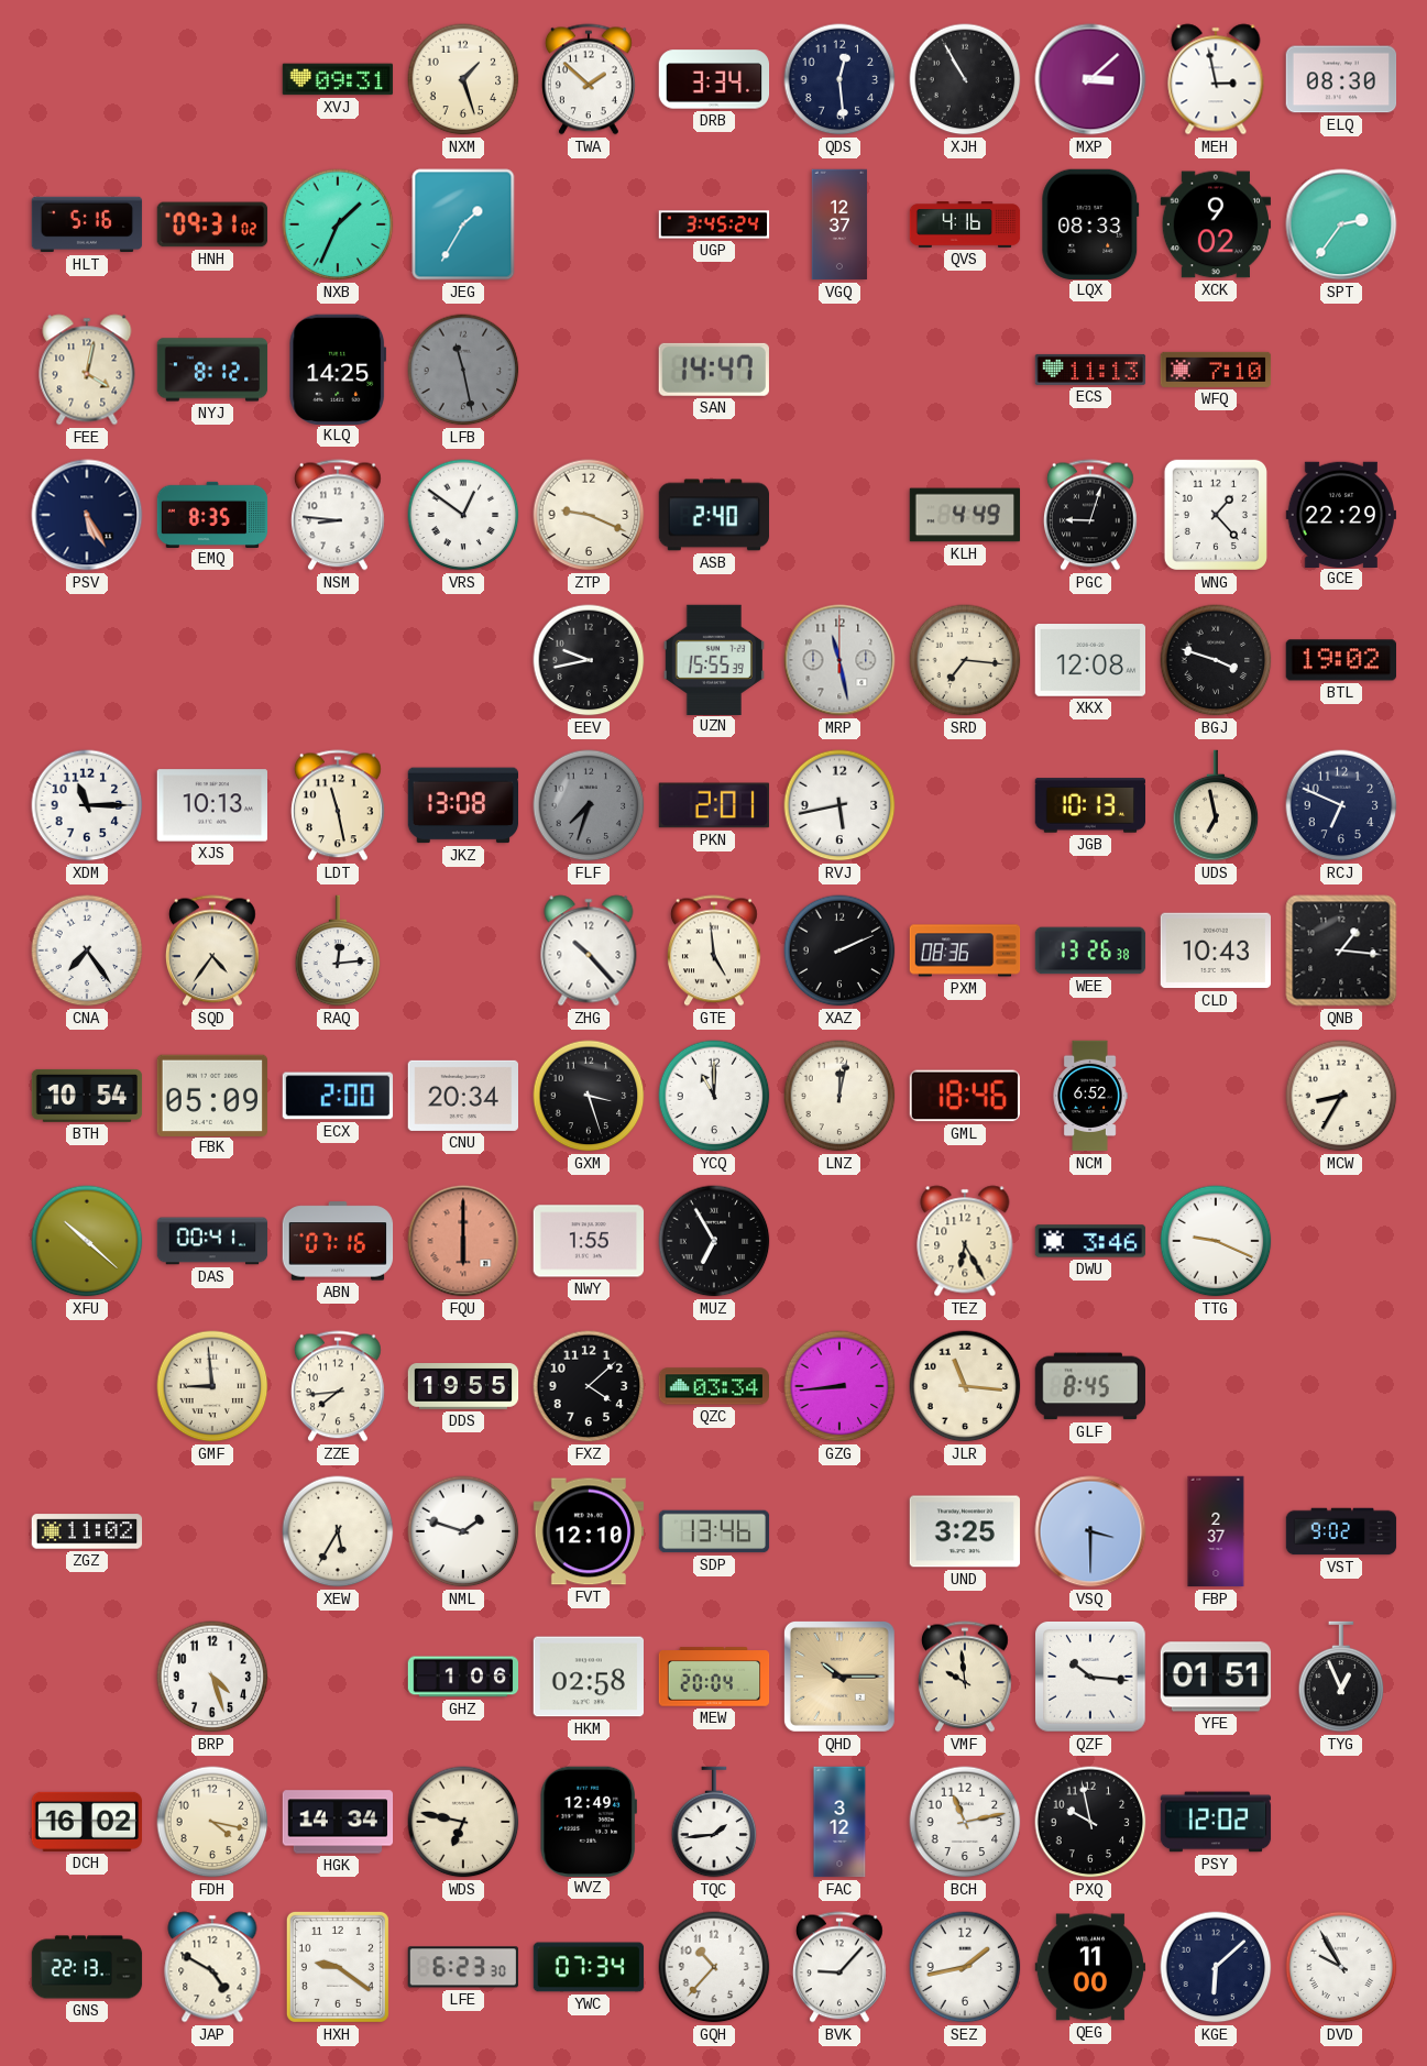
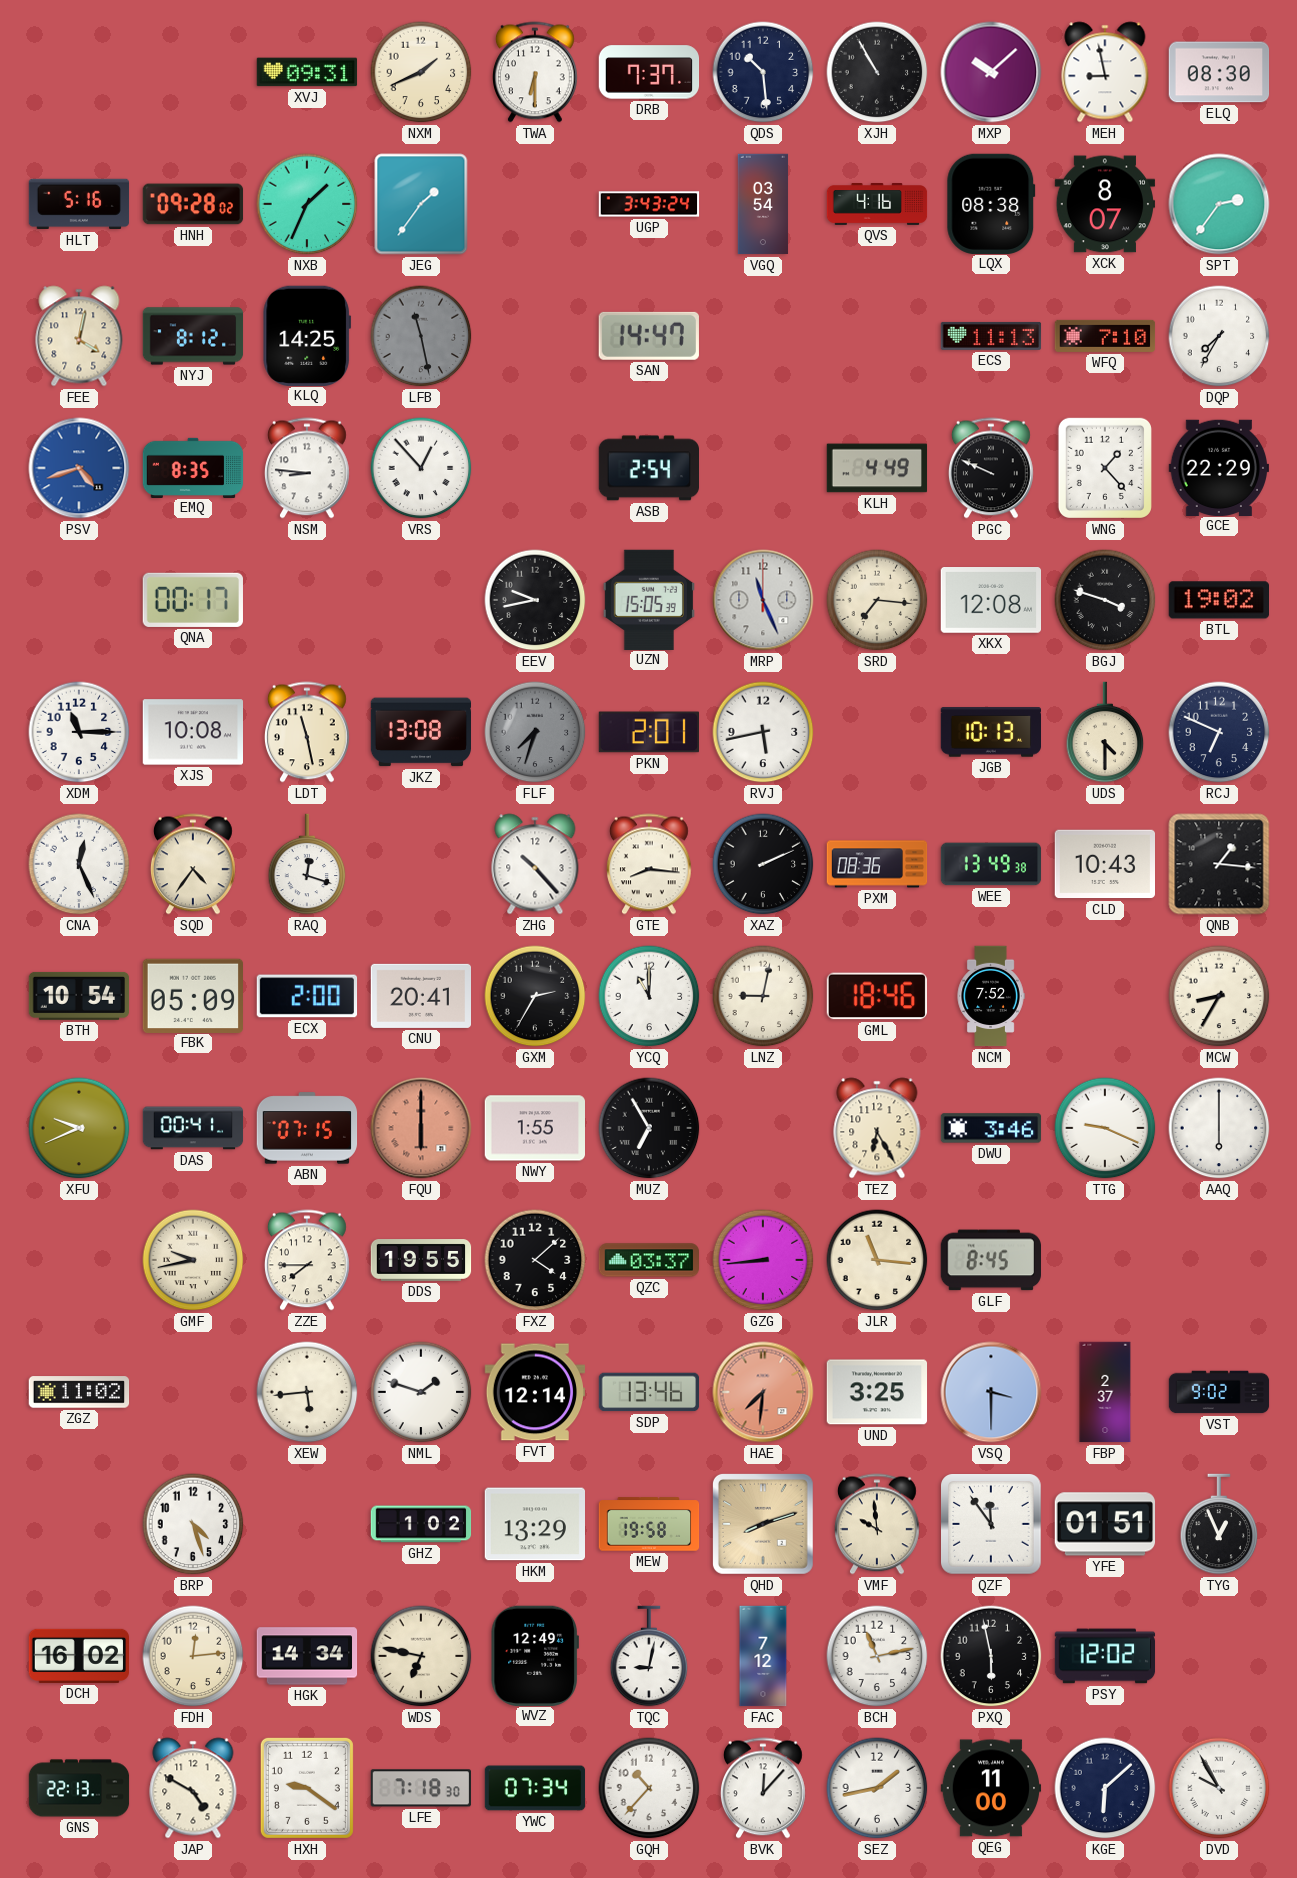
NXM: 1:27 -> 1:41 (421, 72)
TWA: 1:52 -> 6:30 (535, 72)
DRB: 3:34 -> 7:37 (649, 72)
QDS: 12:29 -> 10:29 (763, 72)
MXP: 3:08 -> 10:08 (991, 72)
MEH: 2:58 -> 8:58 (1105, 72)
HNH: 09:31 -> 09:28 (193, 204)
JEG: 1:35 -> 1:36 (421, 204)
UGP: 3:45 -> 3:43 (649, 204)
VGQ: 12:37 -> 03:54 (763, 204)
LQX: 08:33 -> 08:38 (991, 203)
XCK: 9:02 -> 8:07 (1105, 204)
DQP: none -> 7:35 (1219, 336)
PSV: 5:25 -> 4:42 (79, 468)
PSV dial: navy -> blue (79, 468)
VRS: 12:51 -> 12:53 (421, 468)
ZTP: 9:19 -> none (589, 515)
ASB: 2:40 -> 2:54 (648, 468)
PGC: 9:03 -> 9:49 (991, 468)
QNA: none -> 00:17 (193, 600)
UZN: 15:55 -> 15:05 (649, 599)
MRP: 11:28 -> 11:26 (763, 600)
XJS: 10:13 -> 10:08 (192, 732)
UDS: 6:58 -> 4:30 (1105, 732)
CNA: 7:24 -> 12:26 (79, 864)
RAQ: 12:14 -> 12:18 (307, 864)
GTE: 4:59 -> 8:16 (649, 864)
WEE: 13:26 -> 13:49 (991, 864)
CNU: 20:34 -> 20:41 (420, 996)
GXM: 3:27 -> 2:35 (535, 996)
LNZ: 12:02 -> 9:02 (763, 996)
NCM: 6:52 -> 7:52 (991, 996)
XFU: 10:22 -> 9:41 (79, 1128)
ABN: 07:16 -> 07:15 (307, 1128)
AAQ: none -> 6:00 (1219, 1128)
GMF: 8:59 -> 9:43 (193, 1260)
ZZE: 7:44 -> 7:45 (307, 1260)
QZC: 03:34 -> 03:37 (648, 1260)
XEW: 5:35 -> 5:44 (307, 1392)
FVT: 12:10 -> 12:14 (535, 1392)
HAE: none -> 7:31 (763, 1392)
GHZ: 1:06 -> 1:02 (421, 1524)
HKM: 02:58 -> 13:29 (534, 1524)
MEW: 20:04 -> 19:58 (649, 1524)
QHD: 10:15 -> 8:12 (763, 1524)
QZF: 10:16 -> 11:54 (991, 1524)
FDH: 4:17 -> 12:14 (193, 1656)
TQC: 1:44 -> 9:02 (649, 1656)
FAC: 3:12 -> 7:12 (763, 1656)
PXQ: 9:58 -> 5:58 (991, 1656)
LFE: 6:23 -> 7:18 (420, 1788)
BVK: 9:07 -> 12:07 (763, 1788)
